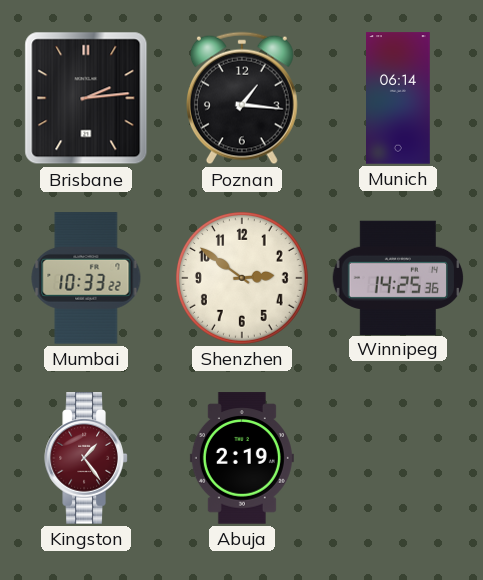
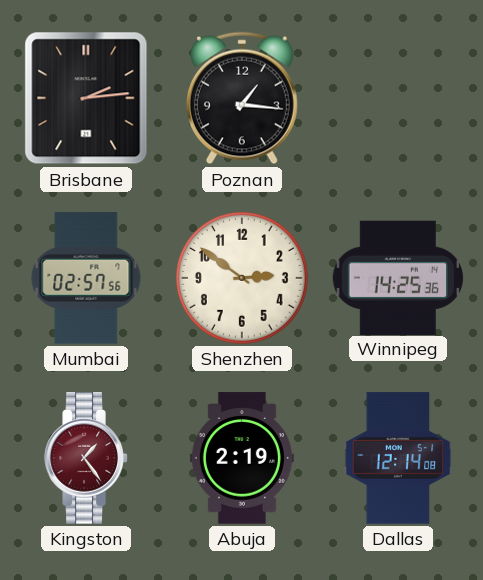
Munich: 06:14 -> none (399, 98)
Mumbai: 10:33 -> 02:57 (86, 278)
Dallas: none -> 12:14 (398, 458)
